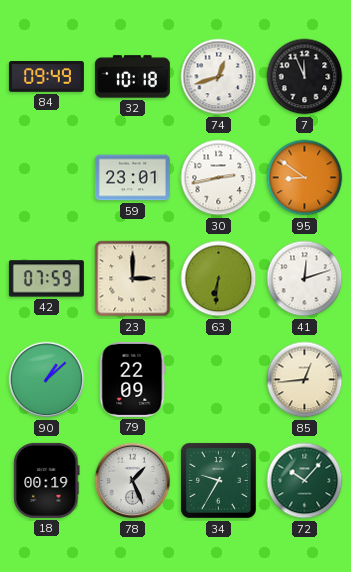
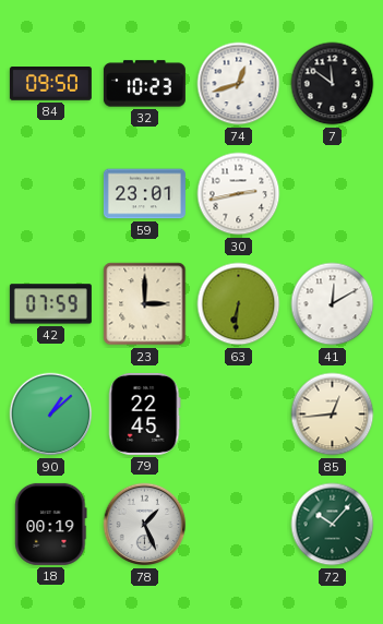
84: 09:49 -> 09:50 (50, 84)
32: 10:18 -> 10:23 (144, 84)
7: 11:56 -> 11:51 (333, 84)
95: 8:51 -> none (305, 178)
41: 12:12 -> 12:10 (333, 304)
79: 22:09 -> 22:45 (145, 413)
34: 9:35 -> none (218, 480)
